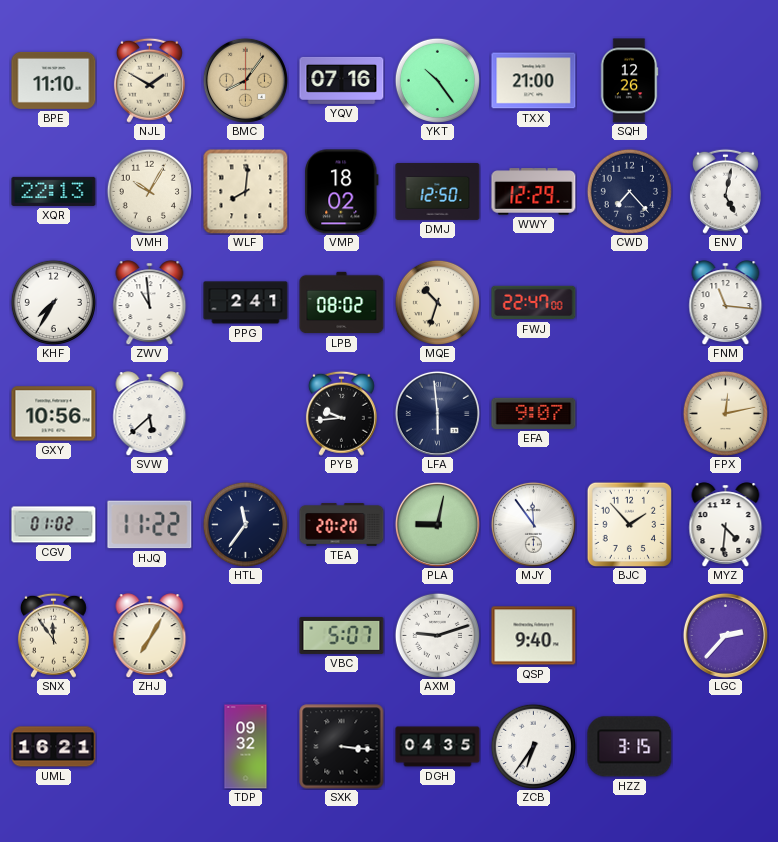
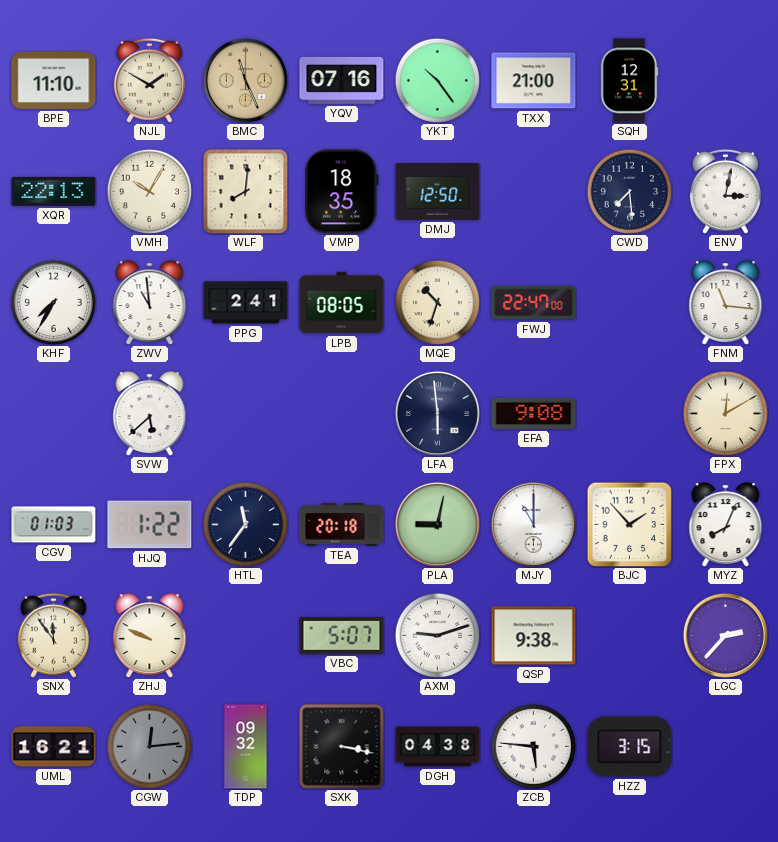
BMC: 8:06 -> 11:26 (245, 80)
SQH: 12:26 -> 12:31 (629, 81)
VMP: 18:02 -> 18:35 (342, 192)
WWY: 12:29 -> none (534, 192)
CWD: 7:23 -> 7:29 (629, 191)
ENV: 5:02 -> 3:02 (725, 191)
LPB: 08:02 -> 08:05 (342, 303)
GXY: 10:56 -> none (54, 414)
PYB: 9:44 -> none (341, 413)
EFA: 9:07 -> 9:08 (534, 413)
FPX: 12:13 -> 12:10 (725, 413)
CGV: 01:02 -> 01:03 (54, 525)
HJQ: 11:22 -> 1:22 (150, 525)
TEA: 20:20 -> 20:18 (342, 525)
MJY: 11:54 -> 11:00 (533, 524)
MYZ: 4:31 -> 8:04 (726, 525)
ZHJ: 7:05 -> 9:49 (150, 636)
QSP: 9:40 -> 9:38 (534, 636)
CGW: none -> 12:14 (149, 746)
SXK: 3:16 -> 3:17 (342, 747)
DGH: 04:35 -> 04:38 (438, 747)
ZCB: 6:36 -> 5:46 (533, 746)
